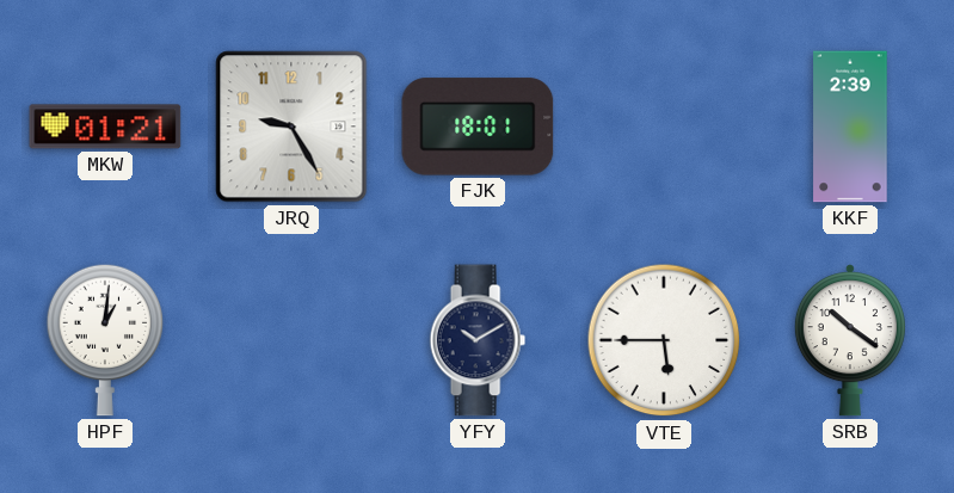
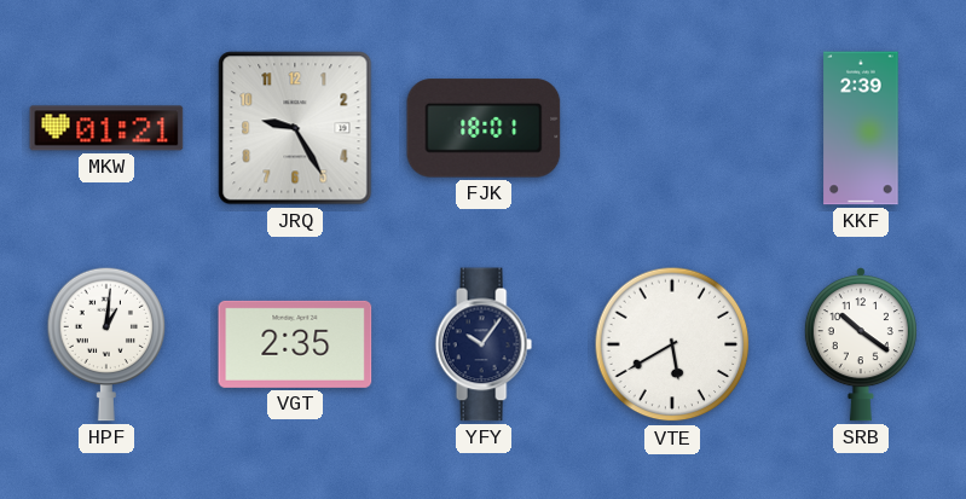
VGT: none -> 2:35 (295, 344)
YFY: 10:10 -> 10:06 (484, 344)
VTE: 5:45 -> 5:40 (672, 344)
